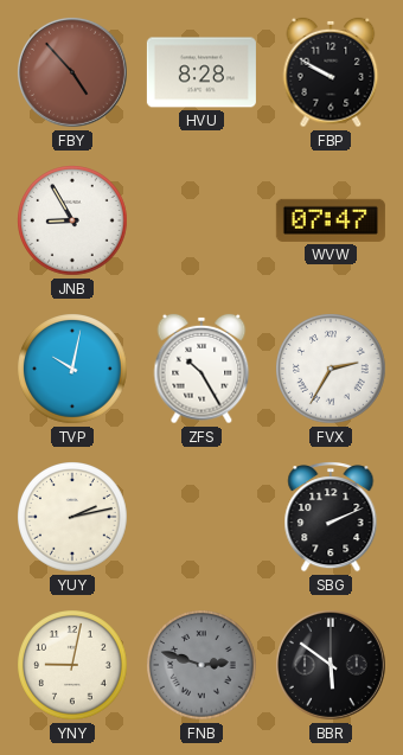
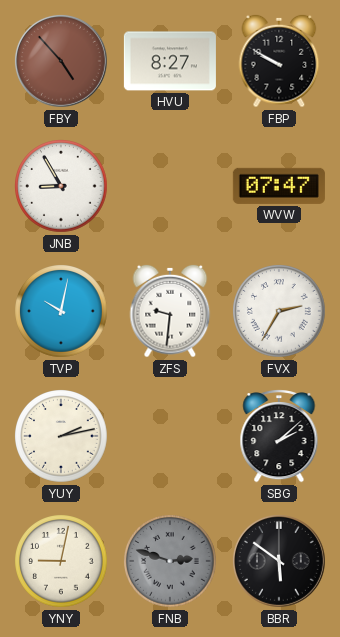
HVU: 8:28 -> 8:27 (170, 61)
ZFS: 10:25 -> 9:31 (170, 311)
SBG: 2:11 -> 2:08 (279, 437)
